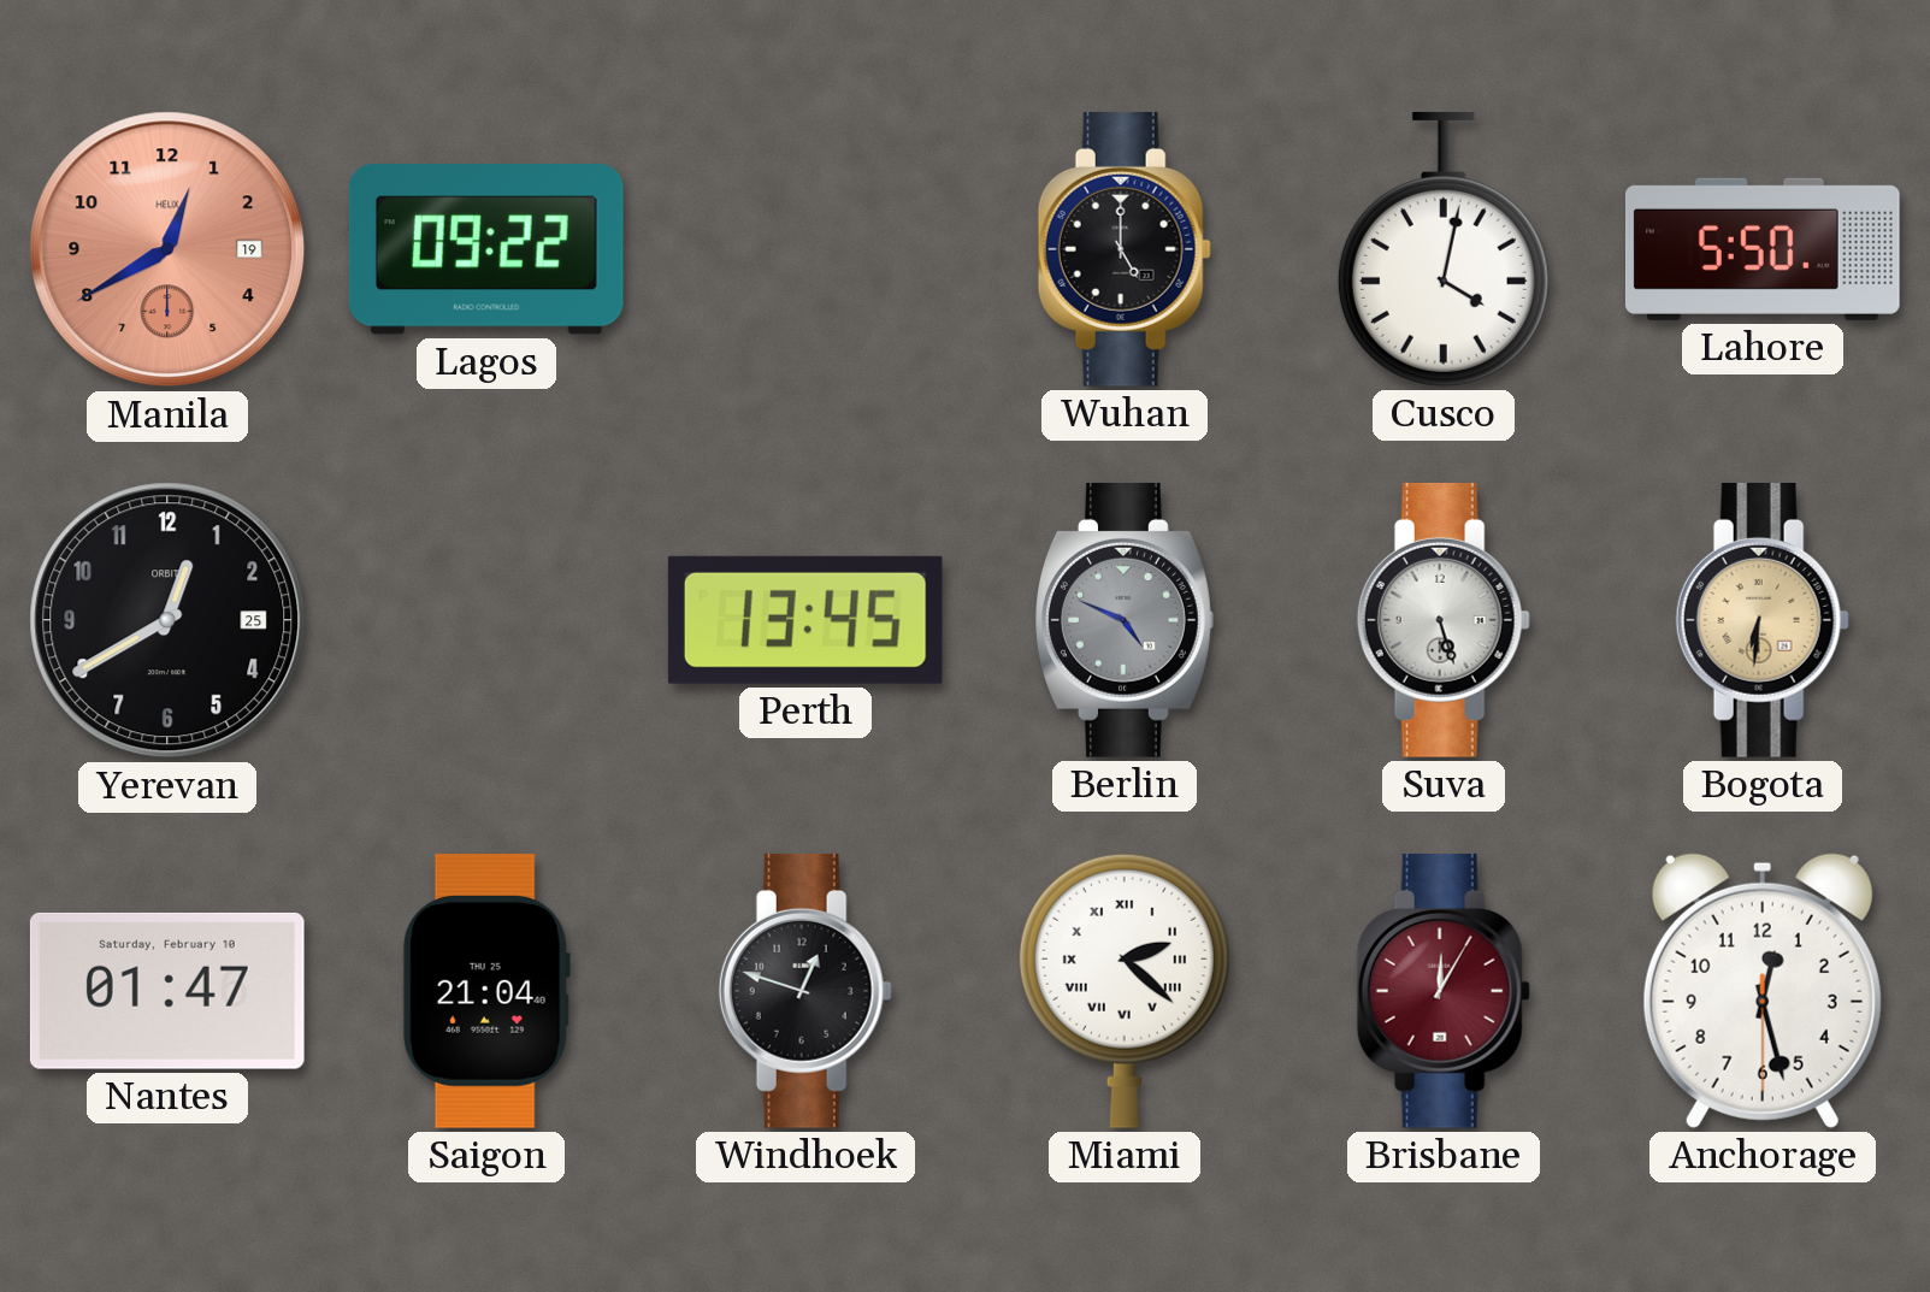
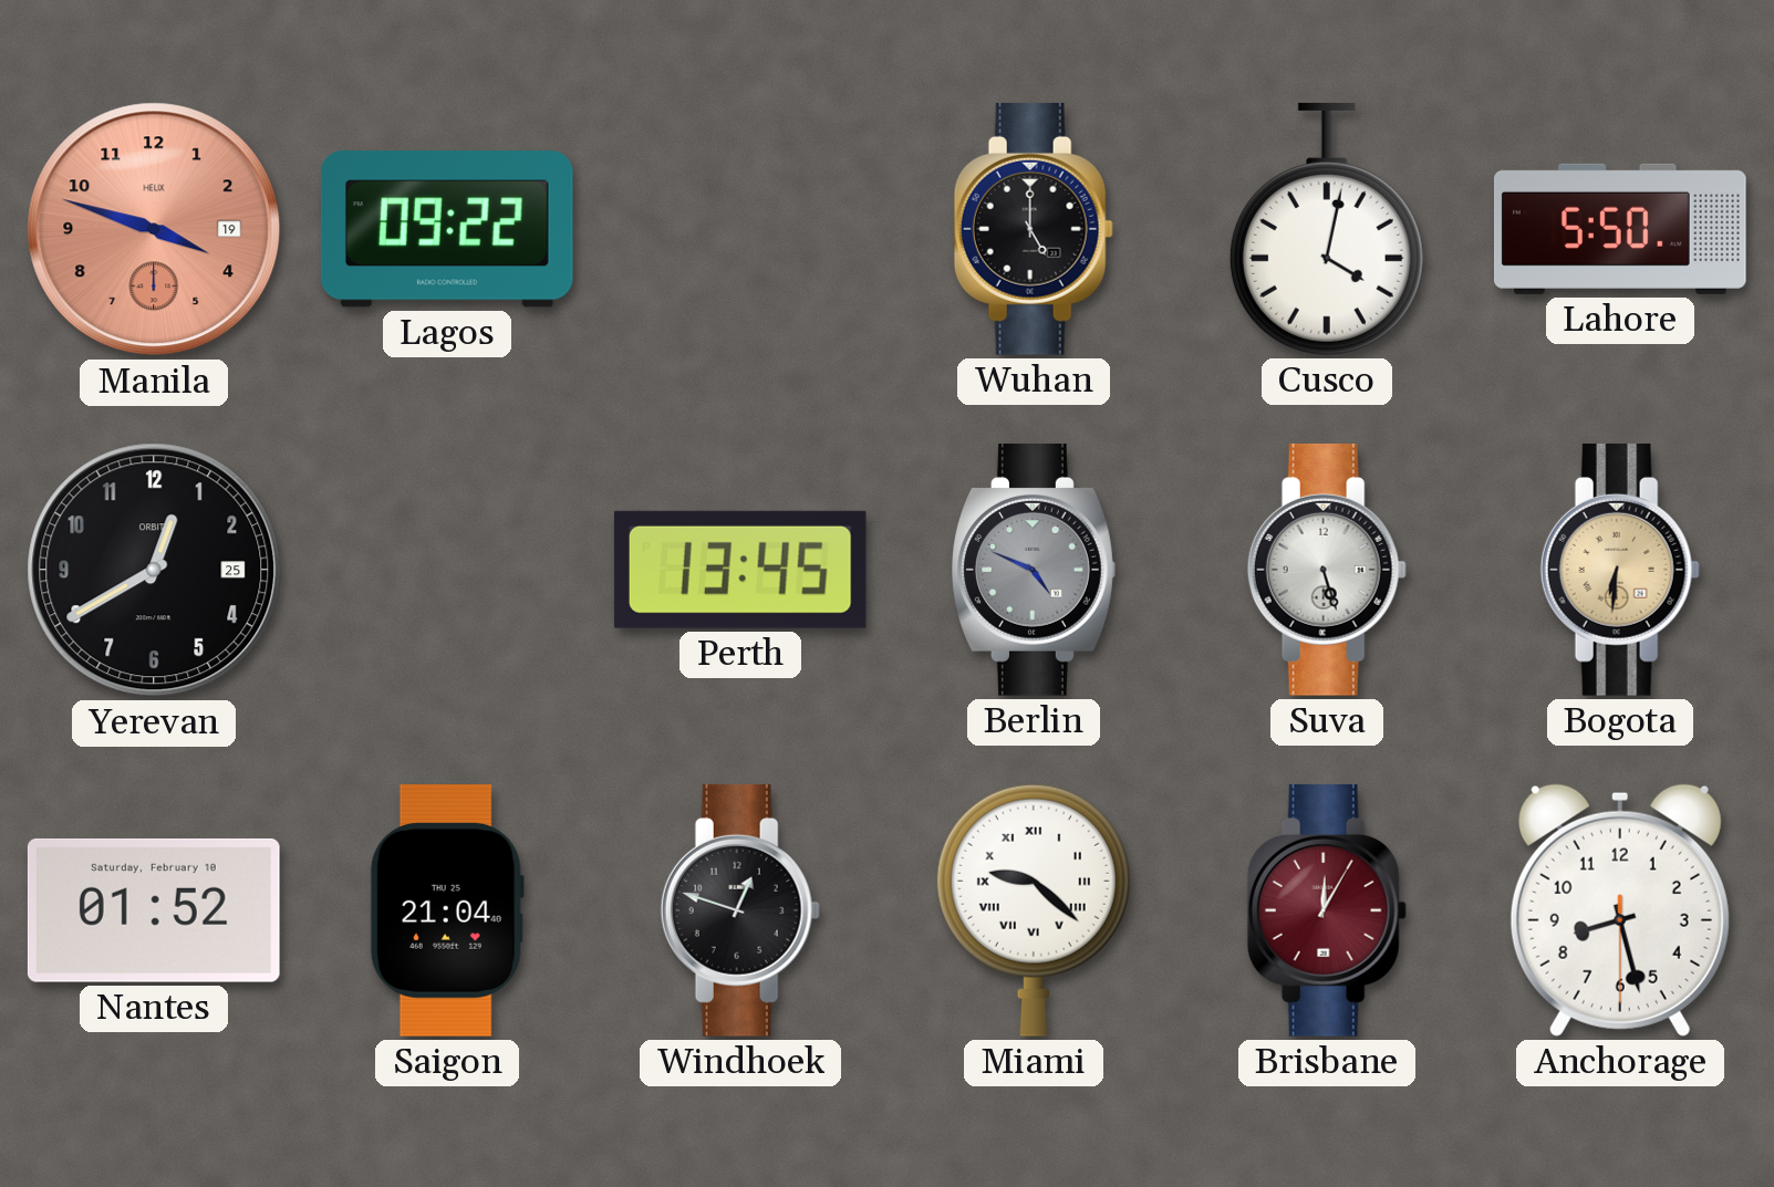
Manila: 12:40 -> 3:48 (154, 229)
Nantes: 01:47 -> 01:52 (154, 910)
Miami: 2:22 -> 9:22 (1034, 910)
Anchorage: 12:27 -> 8:27 (1620, 910)
